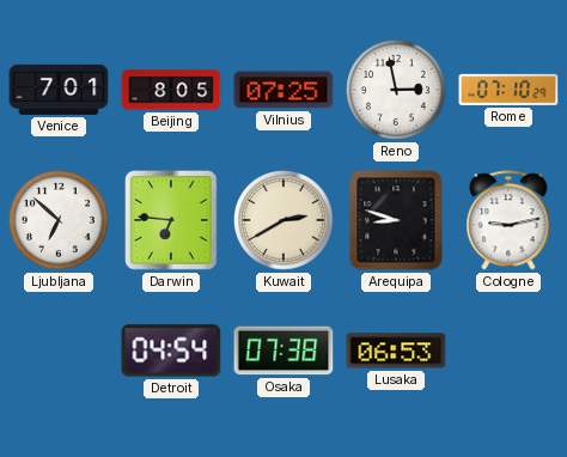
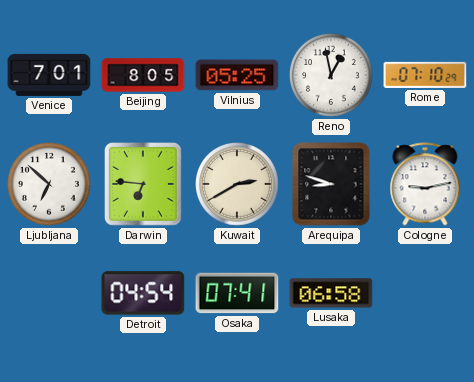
Vilnius: 07:25 -> 05:25 (237, 75)
Reno: 2:58 -> 12:58 (332, 76)
Osaka: 07:38 -> 07:41 (237, 293)
Lusaka: 06:53 -> 06:58 (331, 293)
